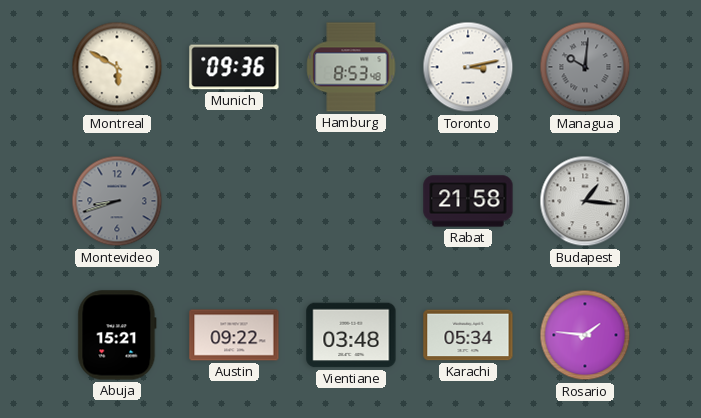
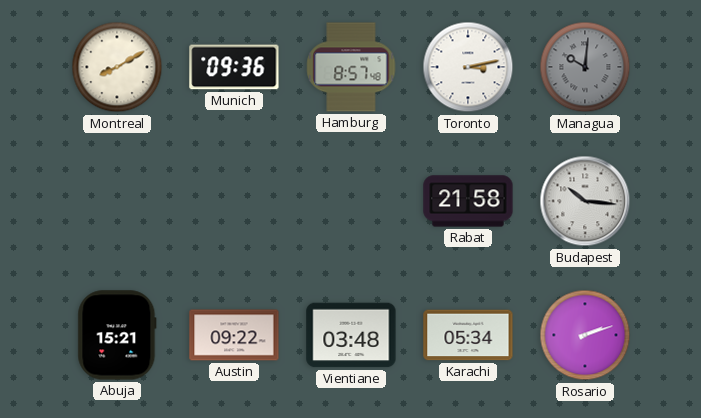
Montreal: 5:50 -> 8:10 (117, 67)
Hamburg: 8:53 -> 8:57 (351, 67)
Montevideo: 8:42 -> none (117, 201)
Budapest: 1:16 -> 10:16 (585, 201)
Rosario: 1:46 -> 2:12 (585, 335)
